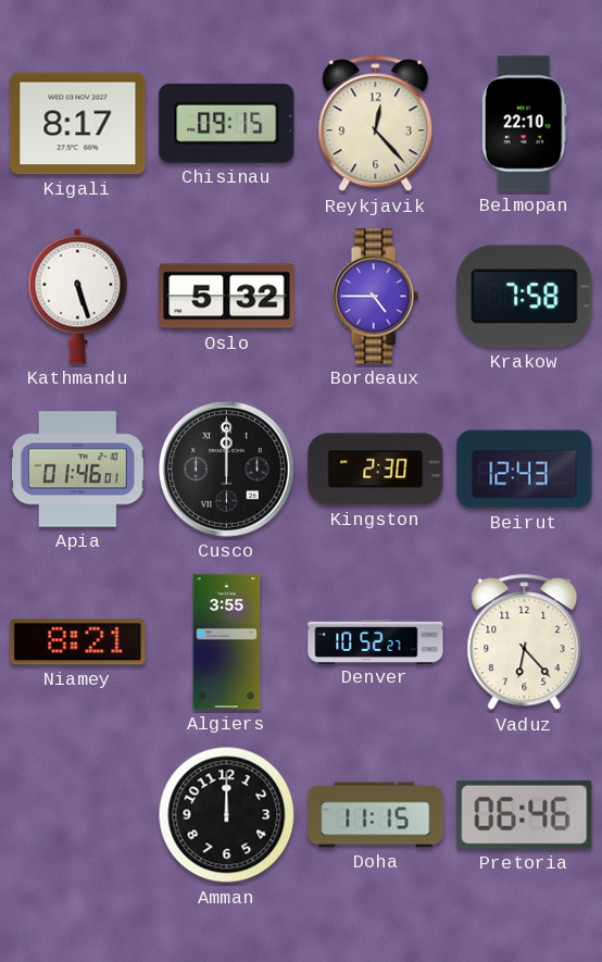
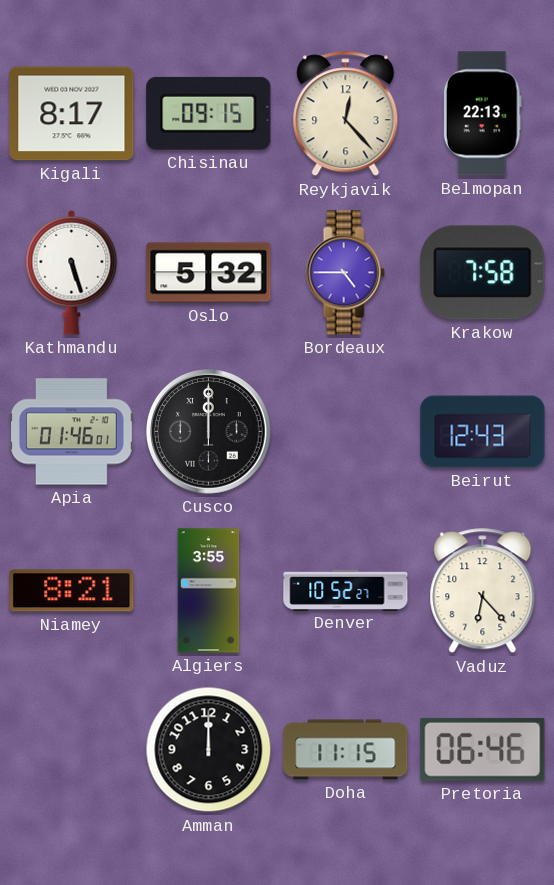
Belmopan: 22:10 -> 22:13 (482, 114)
Kingston: 2:30 -> none (376, 470)
